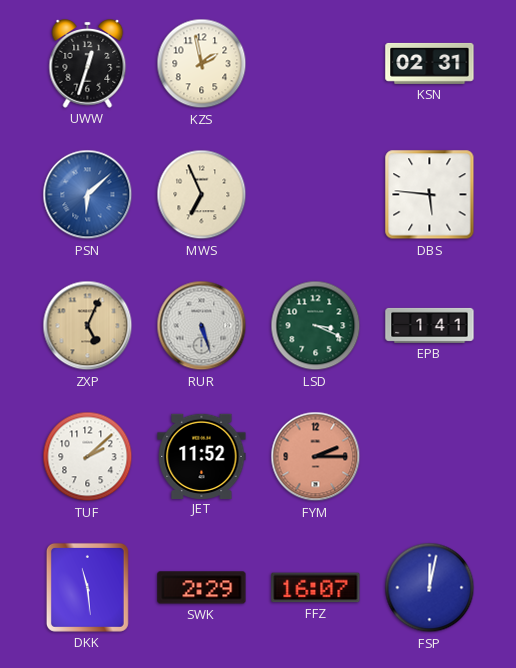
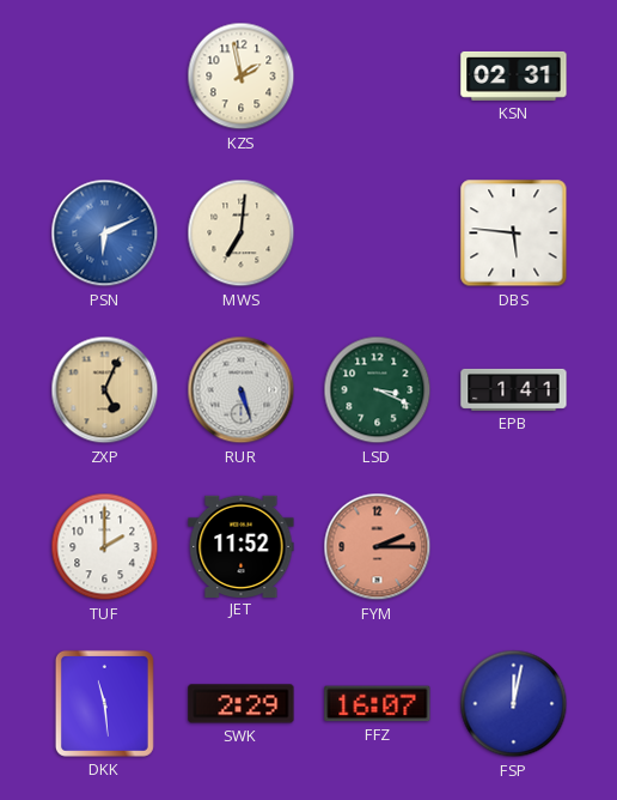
UWW: 12:33 -> none (88, 64)
PSN: 6:08 -> 6:11 (105, 234)
MWS: 6:56 -> 7:01 (242, 234)
TUF: 2:08 -> 2:00 (105, 547)
